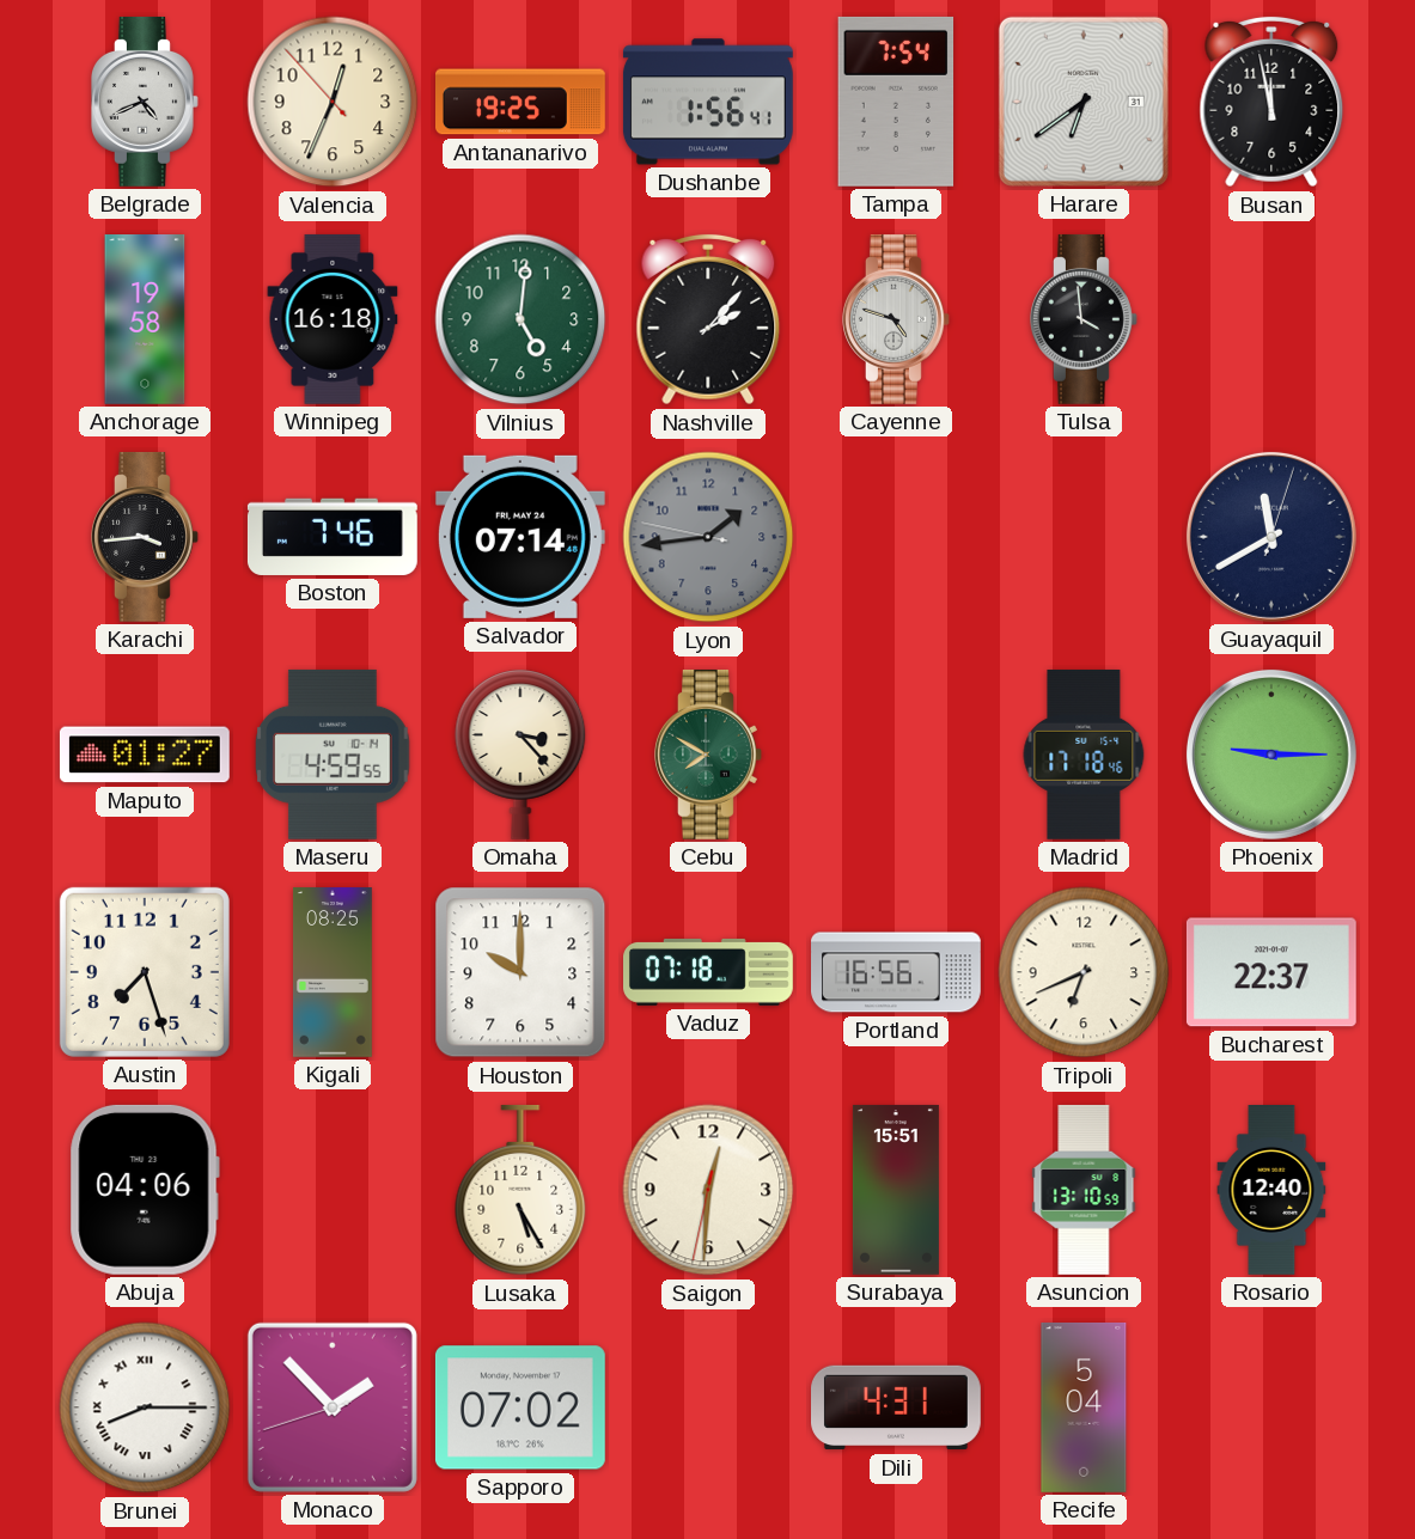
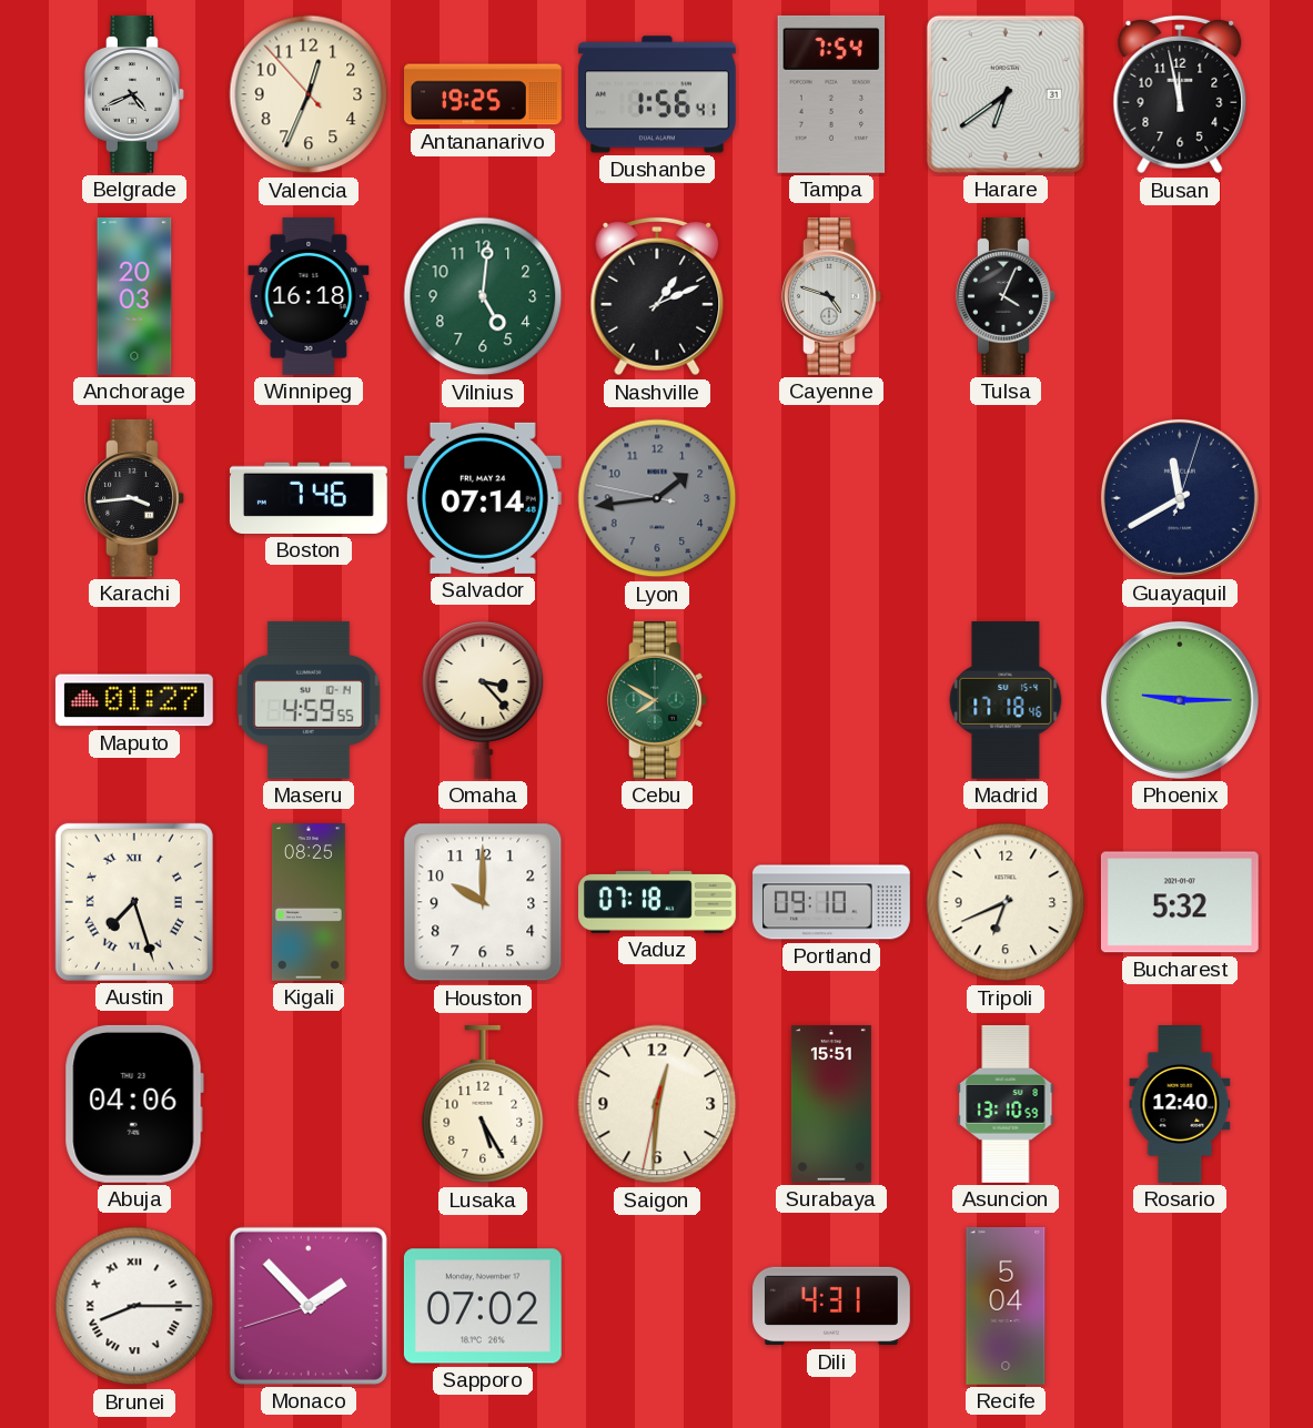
Anchorage: 19:58 -> 20:03 (134, 297)
Nashville: 2:07 -> 1:11 (657, 296)
Tulsa: 3:59 -> 4:04 (1007, 296)
Austin numerals: Arabic -> Roman (134, 902)
Portland: 16:56 -> 09:10 (832, 902)
Bucharest: 22:37 -> 5:32 (1180, 902)
